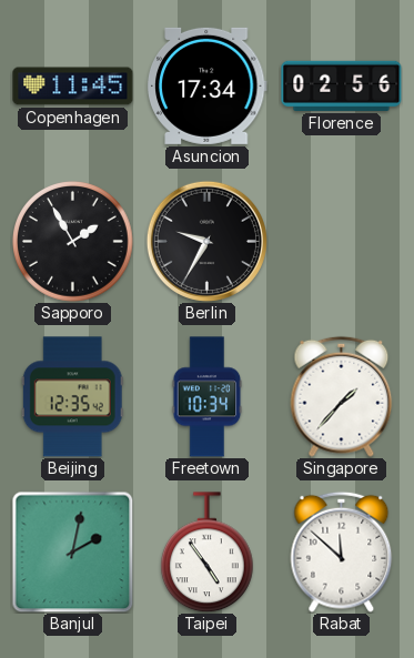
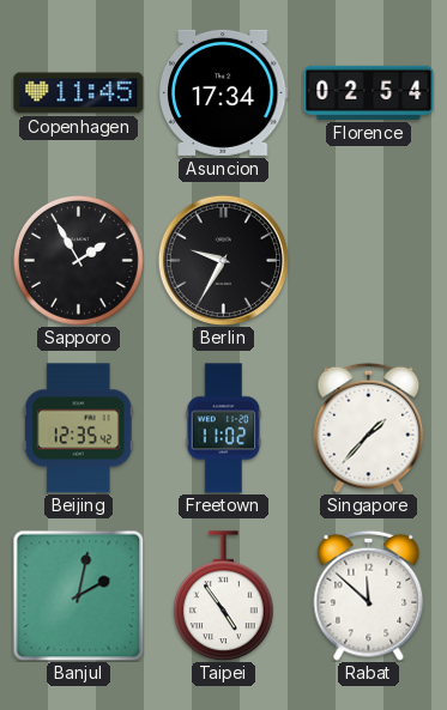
Florence: 02:56 -> 02:54 (369, 92)
Freetown: 10:34 -> 11:02 (224, 429)
